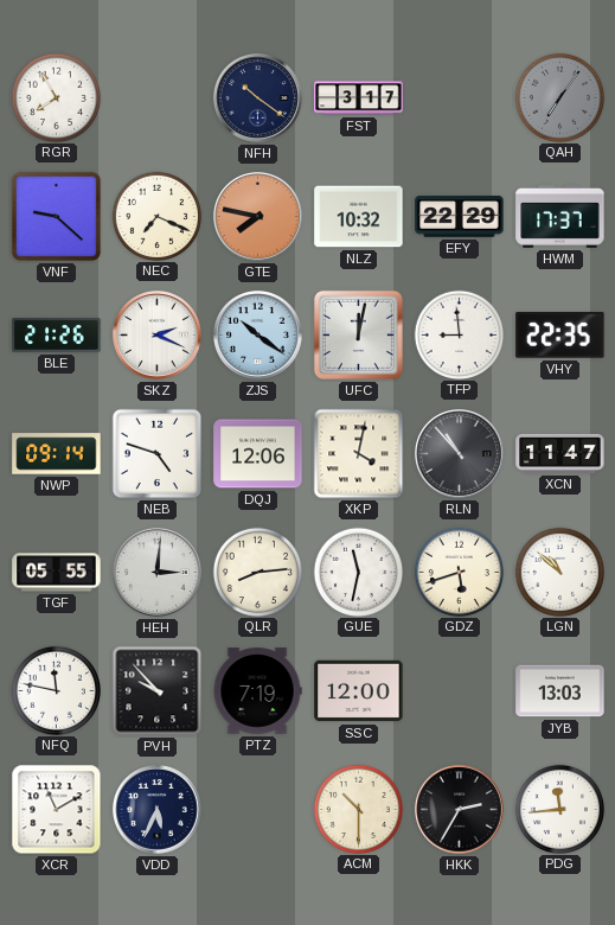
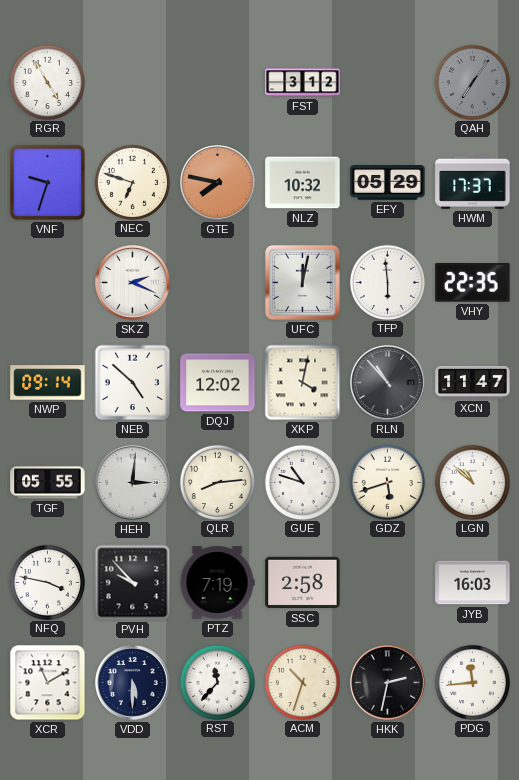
RGR: 7:55 -> 4:55 (47, 82)
NFH: 10:21 -> none (258, 98)
FST: 3:17 -> 3:12 (303, 83)
VNF: 9:22 -> 9:33 (48, 183)
NEC: 7:19 -> 6:48 (132, 182)
EFY: 22:29 -> 05:29 (388, 183)
BLE: 21:26 -> none (57, 336)
ZJS: 10:21 -> none (258, 336)
TFP: 8:59 -> 5:59 (387, 282)
NEB: 4:48 -> 4:52 (133, 383)
DQJ: 12:06 -> 12:02 (218, 383)
GUE: 11:32 -> 10:48 (302, 482)
NFQ: 11:47 -> 3:47 (47, 582)
SSC: 12:00 -> 2:58 (303, 583)
JYB: 13:03 -> 16:03 (473, 583)
VDD: 5:34 -> 5:30 (133, 683)
RST: none -> 11:37 (217, 682)
ACM: 10:30 -> 10:33 (302, 682)
HKK: 2:35 -> 2:32 (388, 683)
